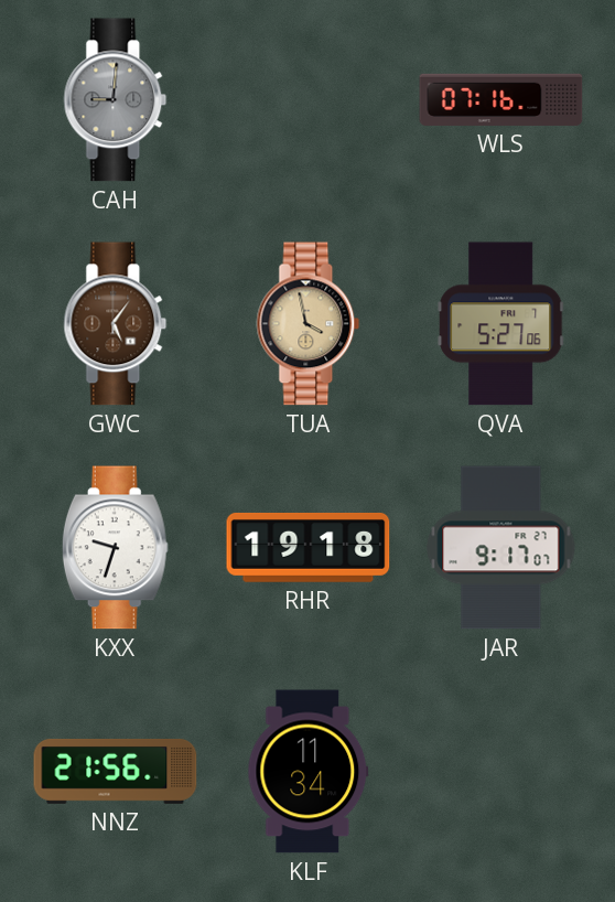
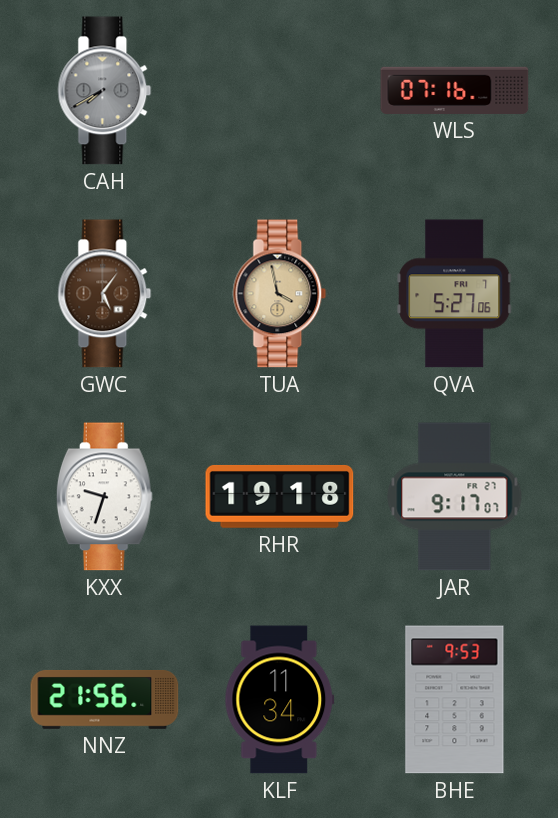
CAH: 9:01 -> 7:40 (105, 91)
BHE: none -> 9:53 (455, 700)
